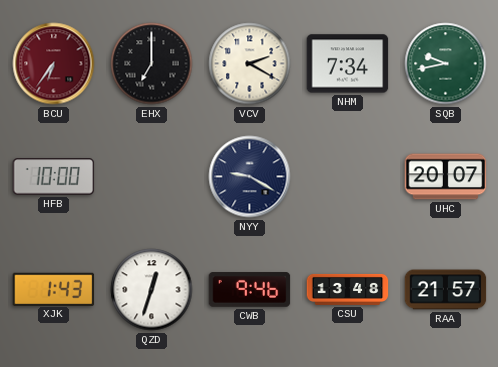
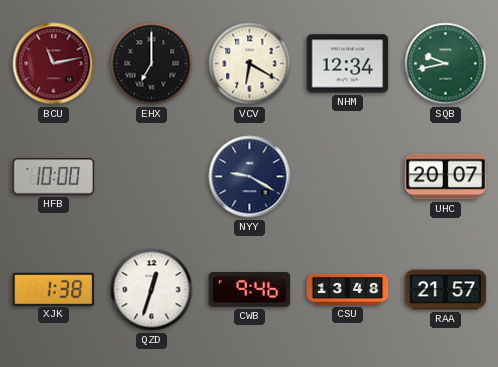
BCU: 6:36 -> 11:13 (54, 64)
VCV: 2:20 -> 6:20 (250, 64)
NHM: 7:34 -> 12:34 (348, 64)
XJK: 1:43 -> 1:38 (54, 289)
